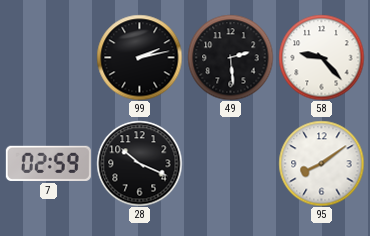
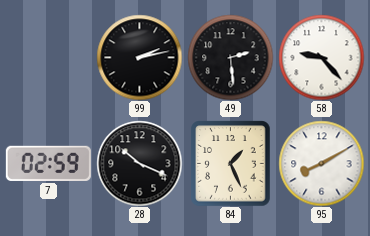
84: none -> 1:26 (231, 163)
95: 8:09 -> 8:10 (321, 163)
